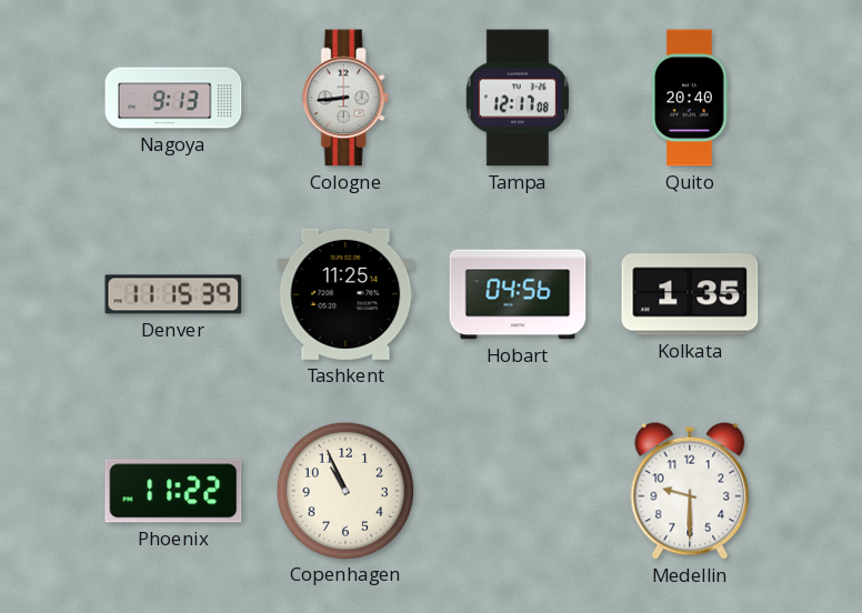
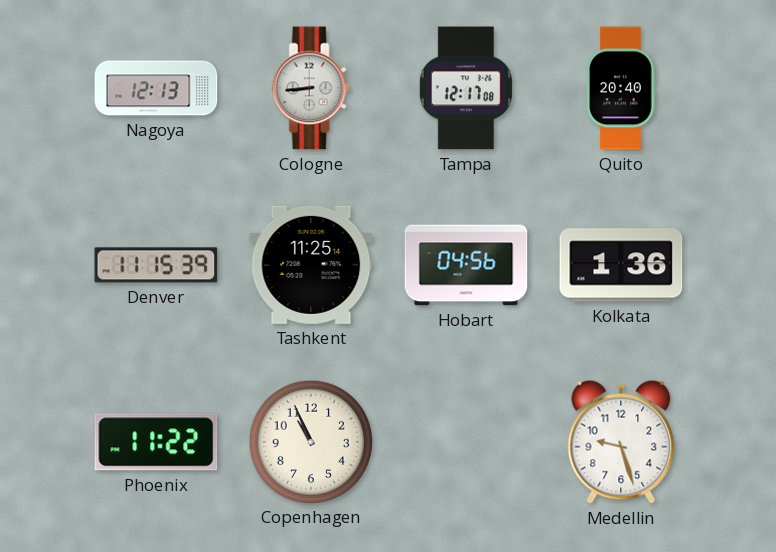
Nagoya: 9:13 -> 12:13 (156, 88)
Kolkata: 1:35 -> 1:36 (621, 265)
Medellin: 9:30 -> 9:27 (621, 442)
